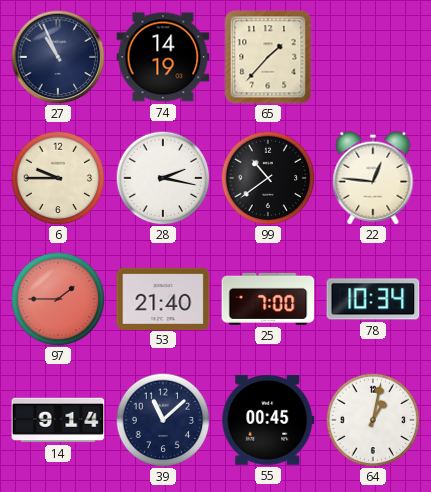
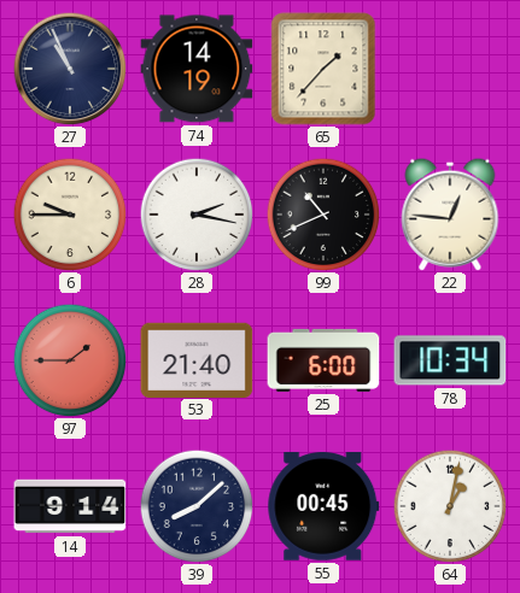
99: 10:39 -> 10:41 (323, 215)
25: 7:00 -> 6:00 (323, 360)
39: 11:08 -> 8:08 (197, 506)
